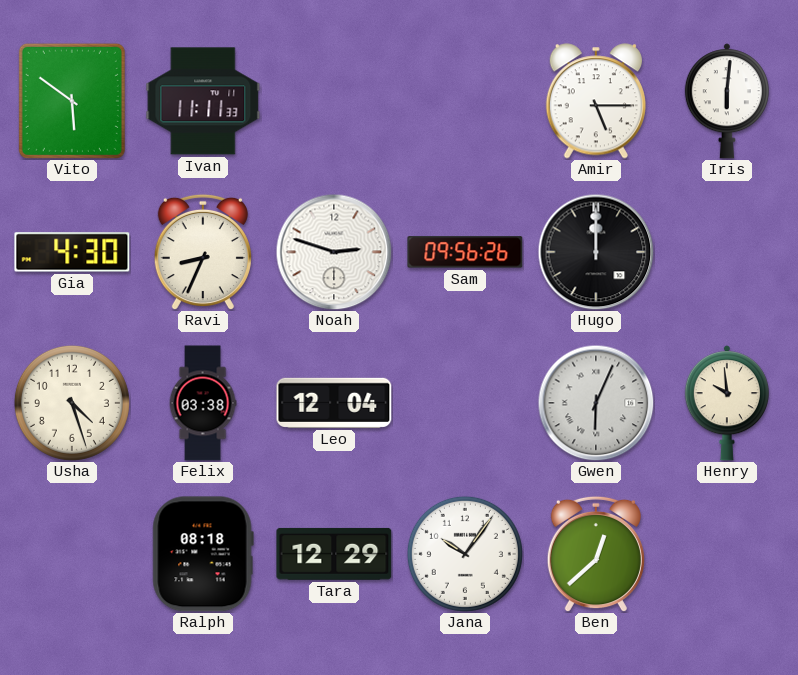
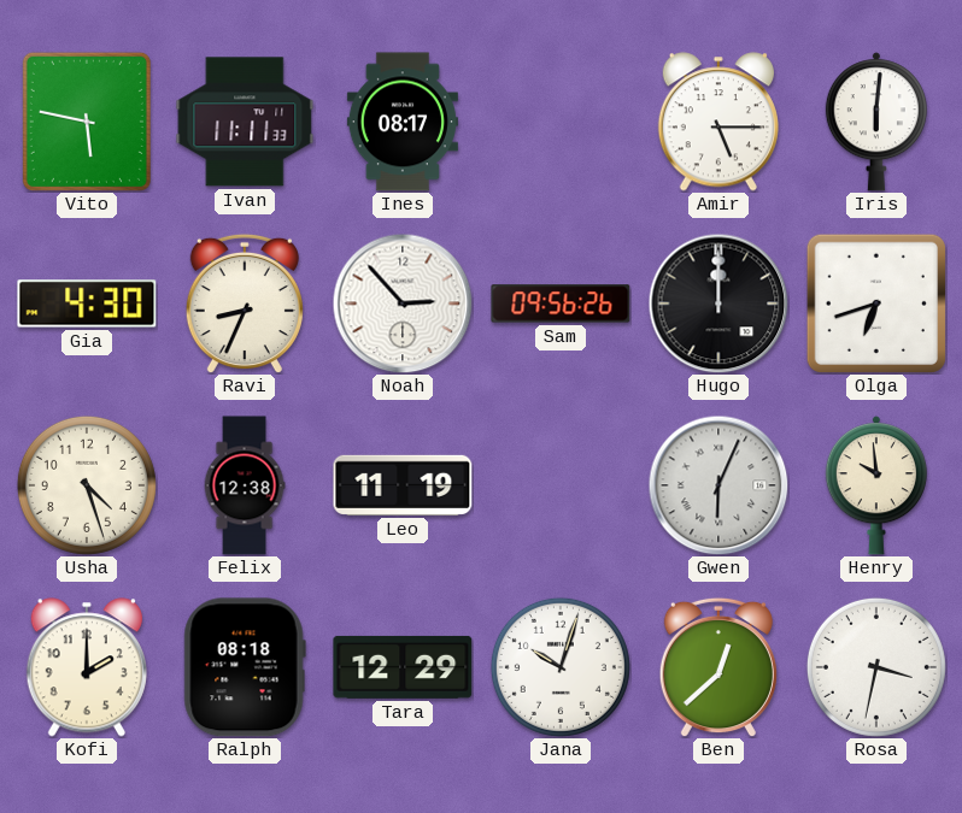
Vito: 5:51 -> 5:47 (87, 122)
Ines: none -> 08:17 (403, 122)
Noah: 2:48 -> 2:53 (403, 304)
Olga: none -> 6:42 (876, 304)
Felix: 03:38 -> 12:38 (245, 485)
Leo: 12:04 -> 11:19 (403, 485)
Kofi: none -> 2:00 (87, 667)
Jana: 10:06 -> 10:03 (561, 667)
Rosa: none -> 3:32 (876, 667)
